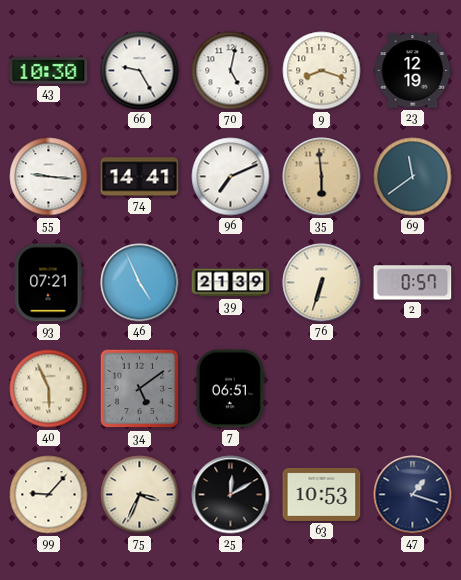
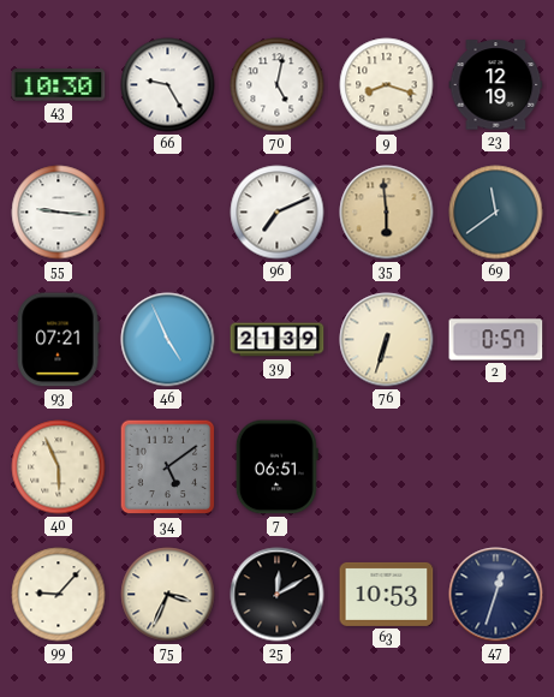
74: 14:41 -> none (140, 177)
47: 1:18 -> 12:33 (496, 595)
